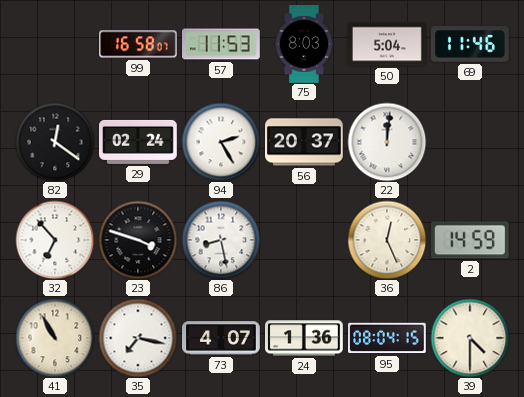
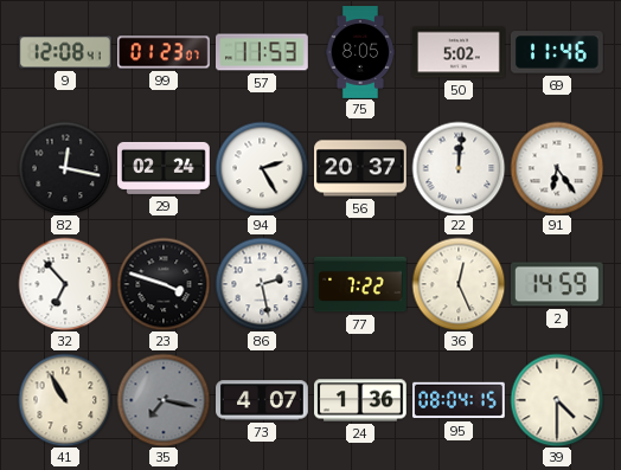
9: none -> 12:08 (66, 52)
99: 16:58 -> 01:23 (165, 52)
75: 8:03 -> 8:05 (360, 52)
50: 5:04 -> 5:02 (460, 52)
82: 12:21 -> 12:17 (65, 168)
91: none -> 6:24 (557, 168)
86: 8:28 -> 2:28 (262, 284)
77: none -> 7:22 (360, 284)
35 dial: white -> grey (164, 400)
